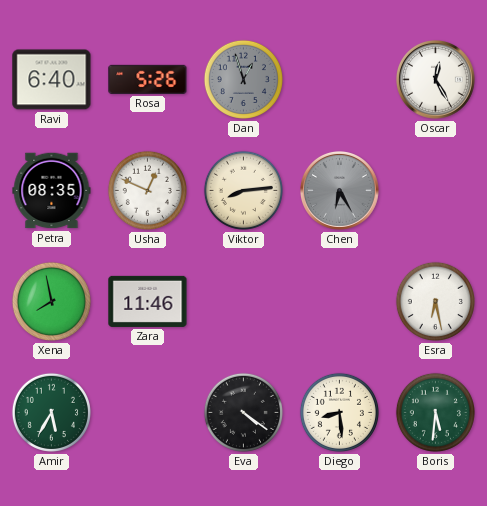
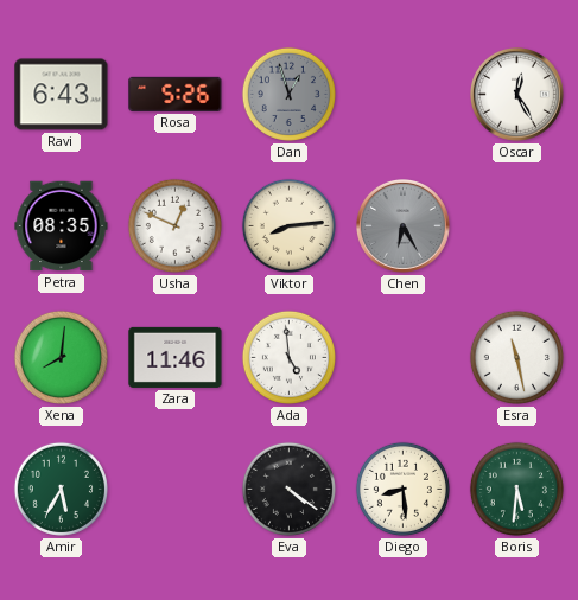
Ravi: 6:40 -> 6:43 (62, 95)
Xena: 7:58 -> 8:01 (61, 357)
Ada: none -> 4:59 (288, 357)
Esra: 6:28 -> 11:28 (516, 357)
